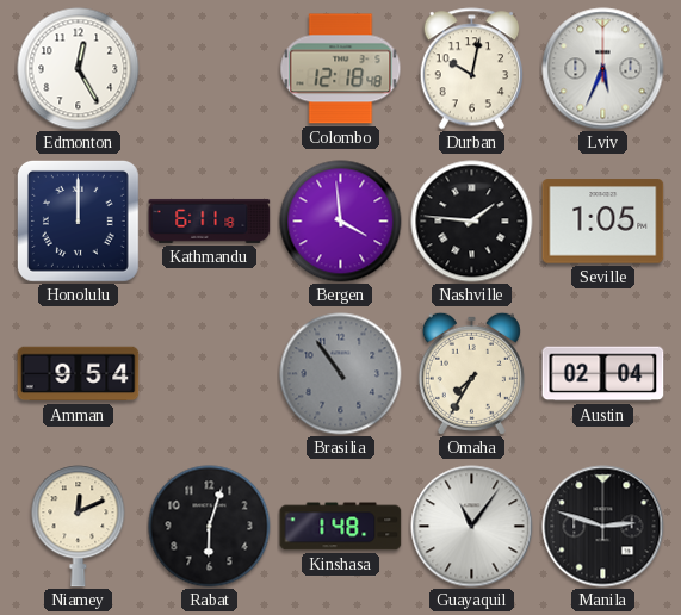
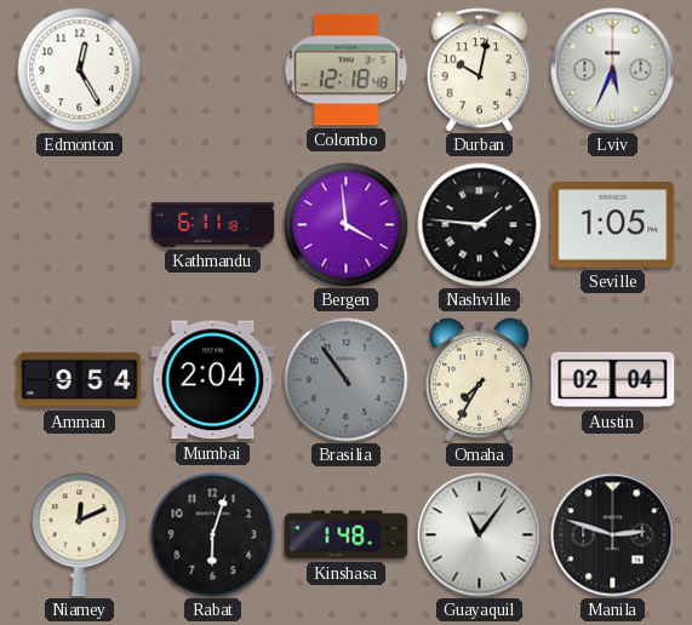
Honolulu: 12:00 -> none (78, 220)
Mumbai: none -> 2:04 (213, 380)
